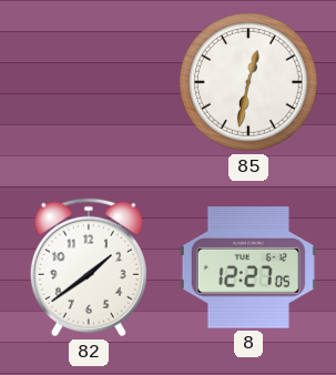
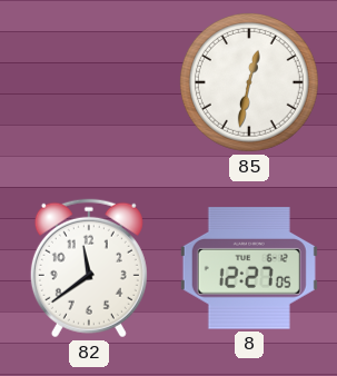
82: 1:39 -> 11:39 (89, 268)
